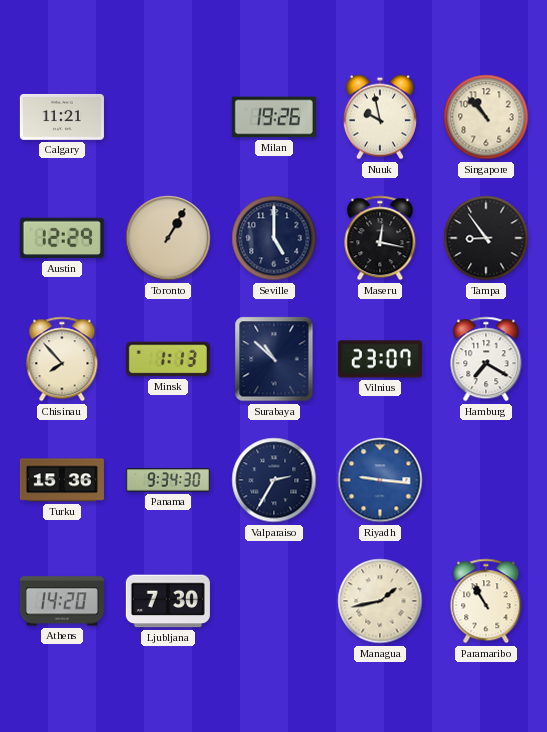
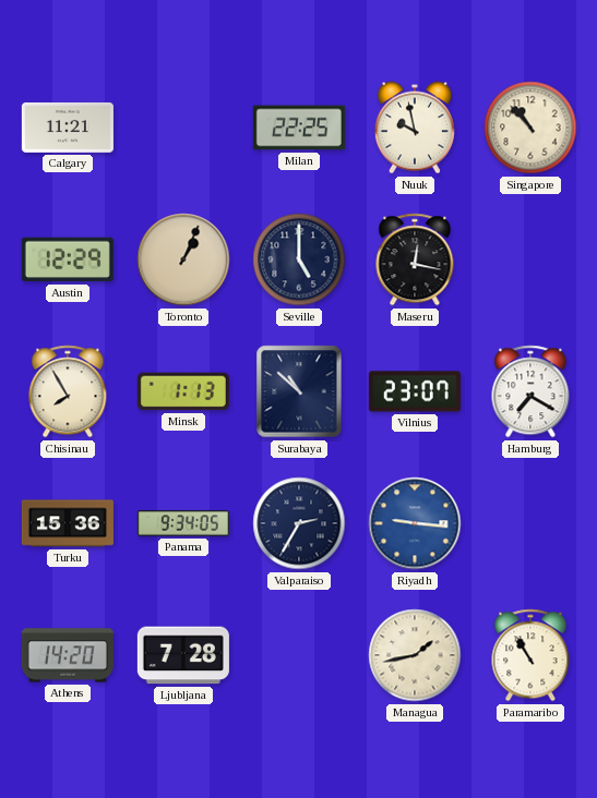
Milan: 19:26 -> 22:25 (299, 128)
Toronto: 1:05 -> 1:04 (183, 259)
Tampa: 8:54 -> none (486, 238)
Chisinau: 7:53 -> 7:55 (68, 391)
Panama: 9:34:30 -> 9:34:05 (183, 523)
Ljubljana: 7:30 -> 7:28 (183, 655)
